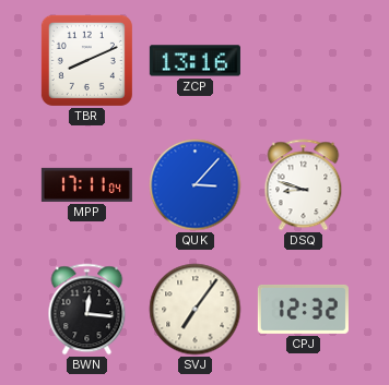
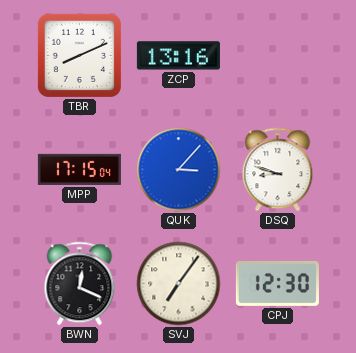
MPP: 17:11 -> 17:15 (79, 169)
BWN: 12:16 -> 12:19 (80, 284)
CPJ: 12:32 -> 12:30 (277, 283)
